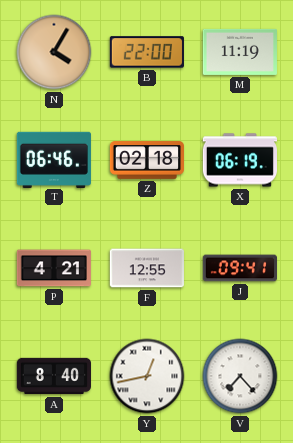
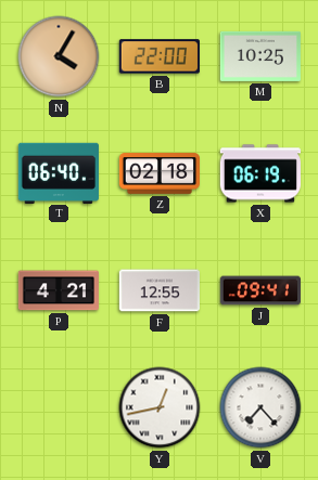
M: 11:19 -> 10:25 (260, 56)
T: 06:46 -> 06:40 (59, 172)
A: 8:40 -> none (53, 376)
